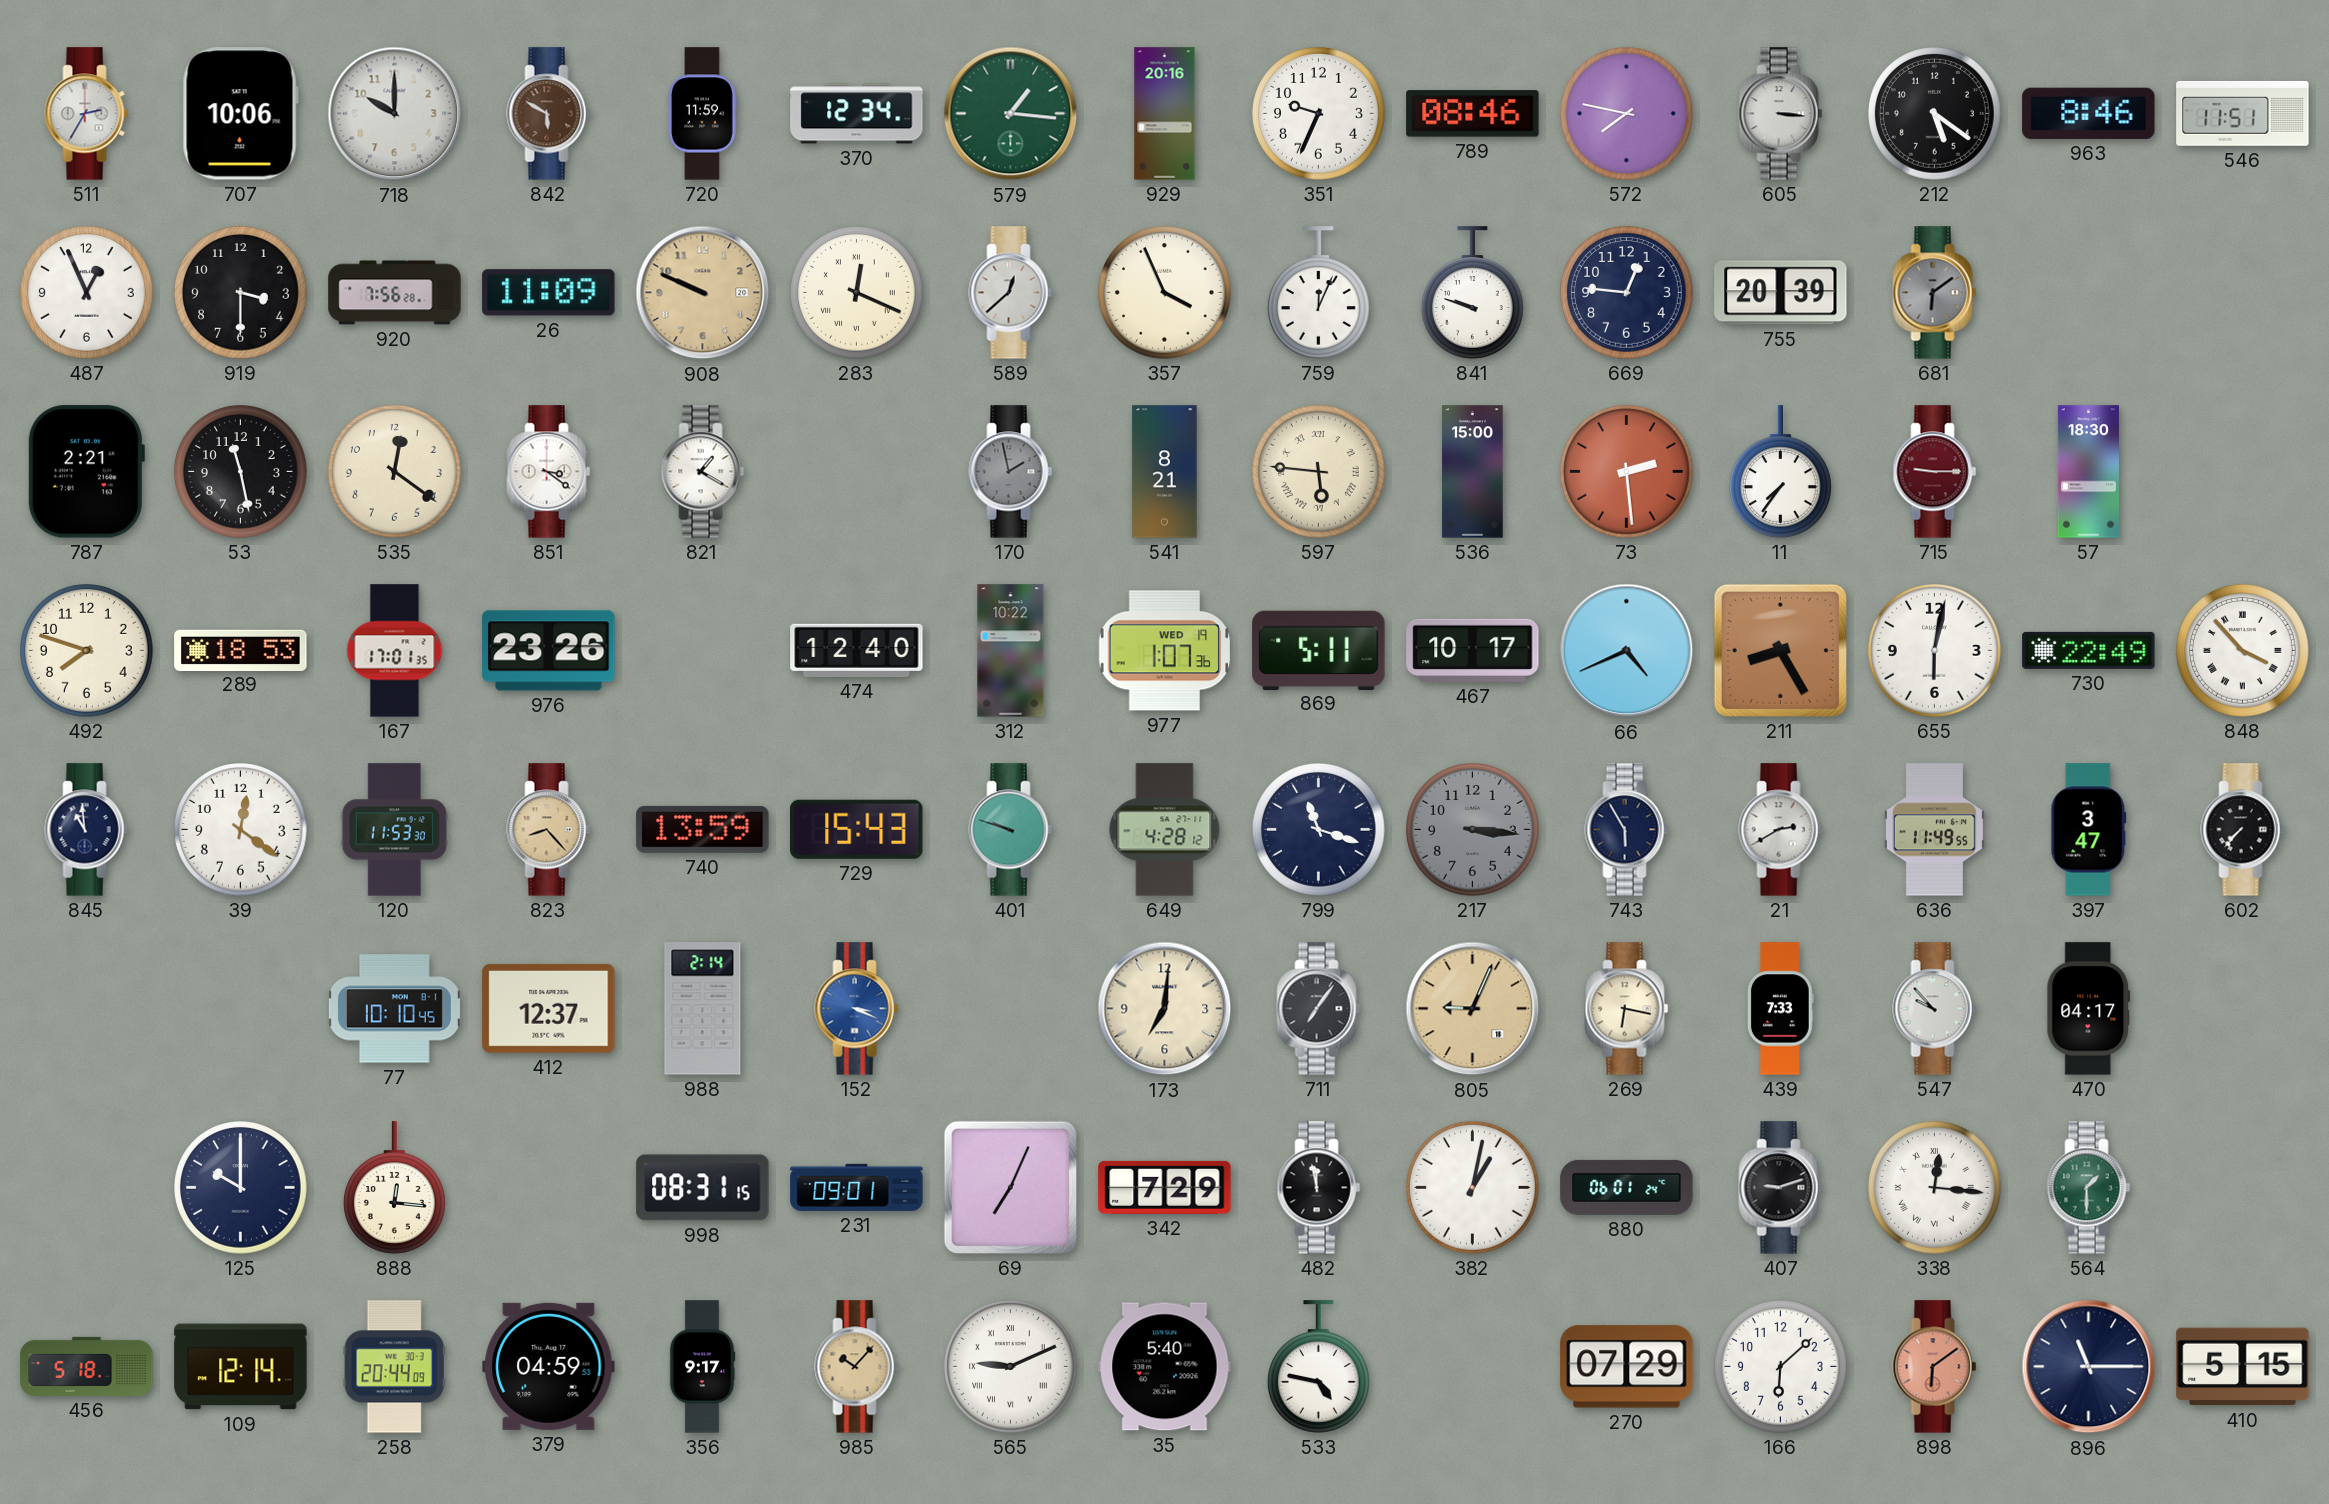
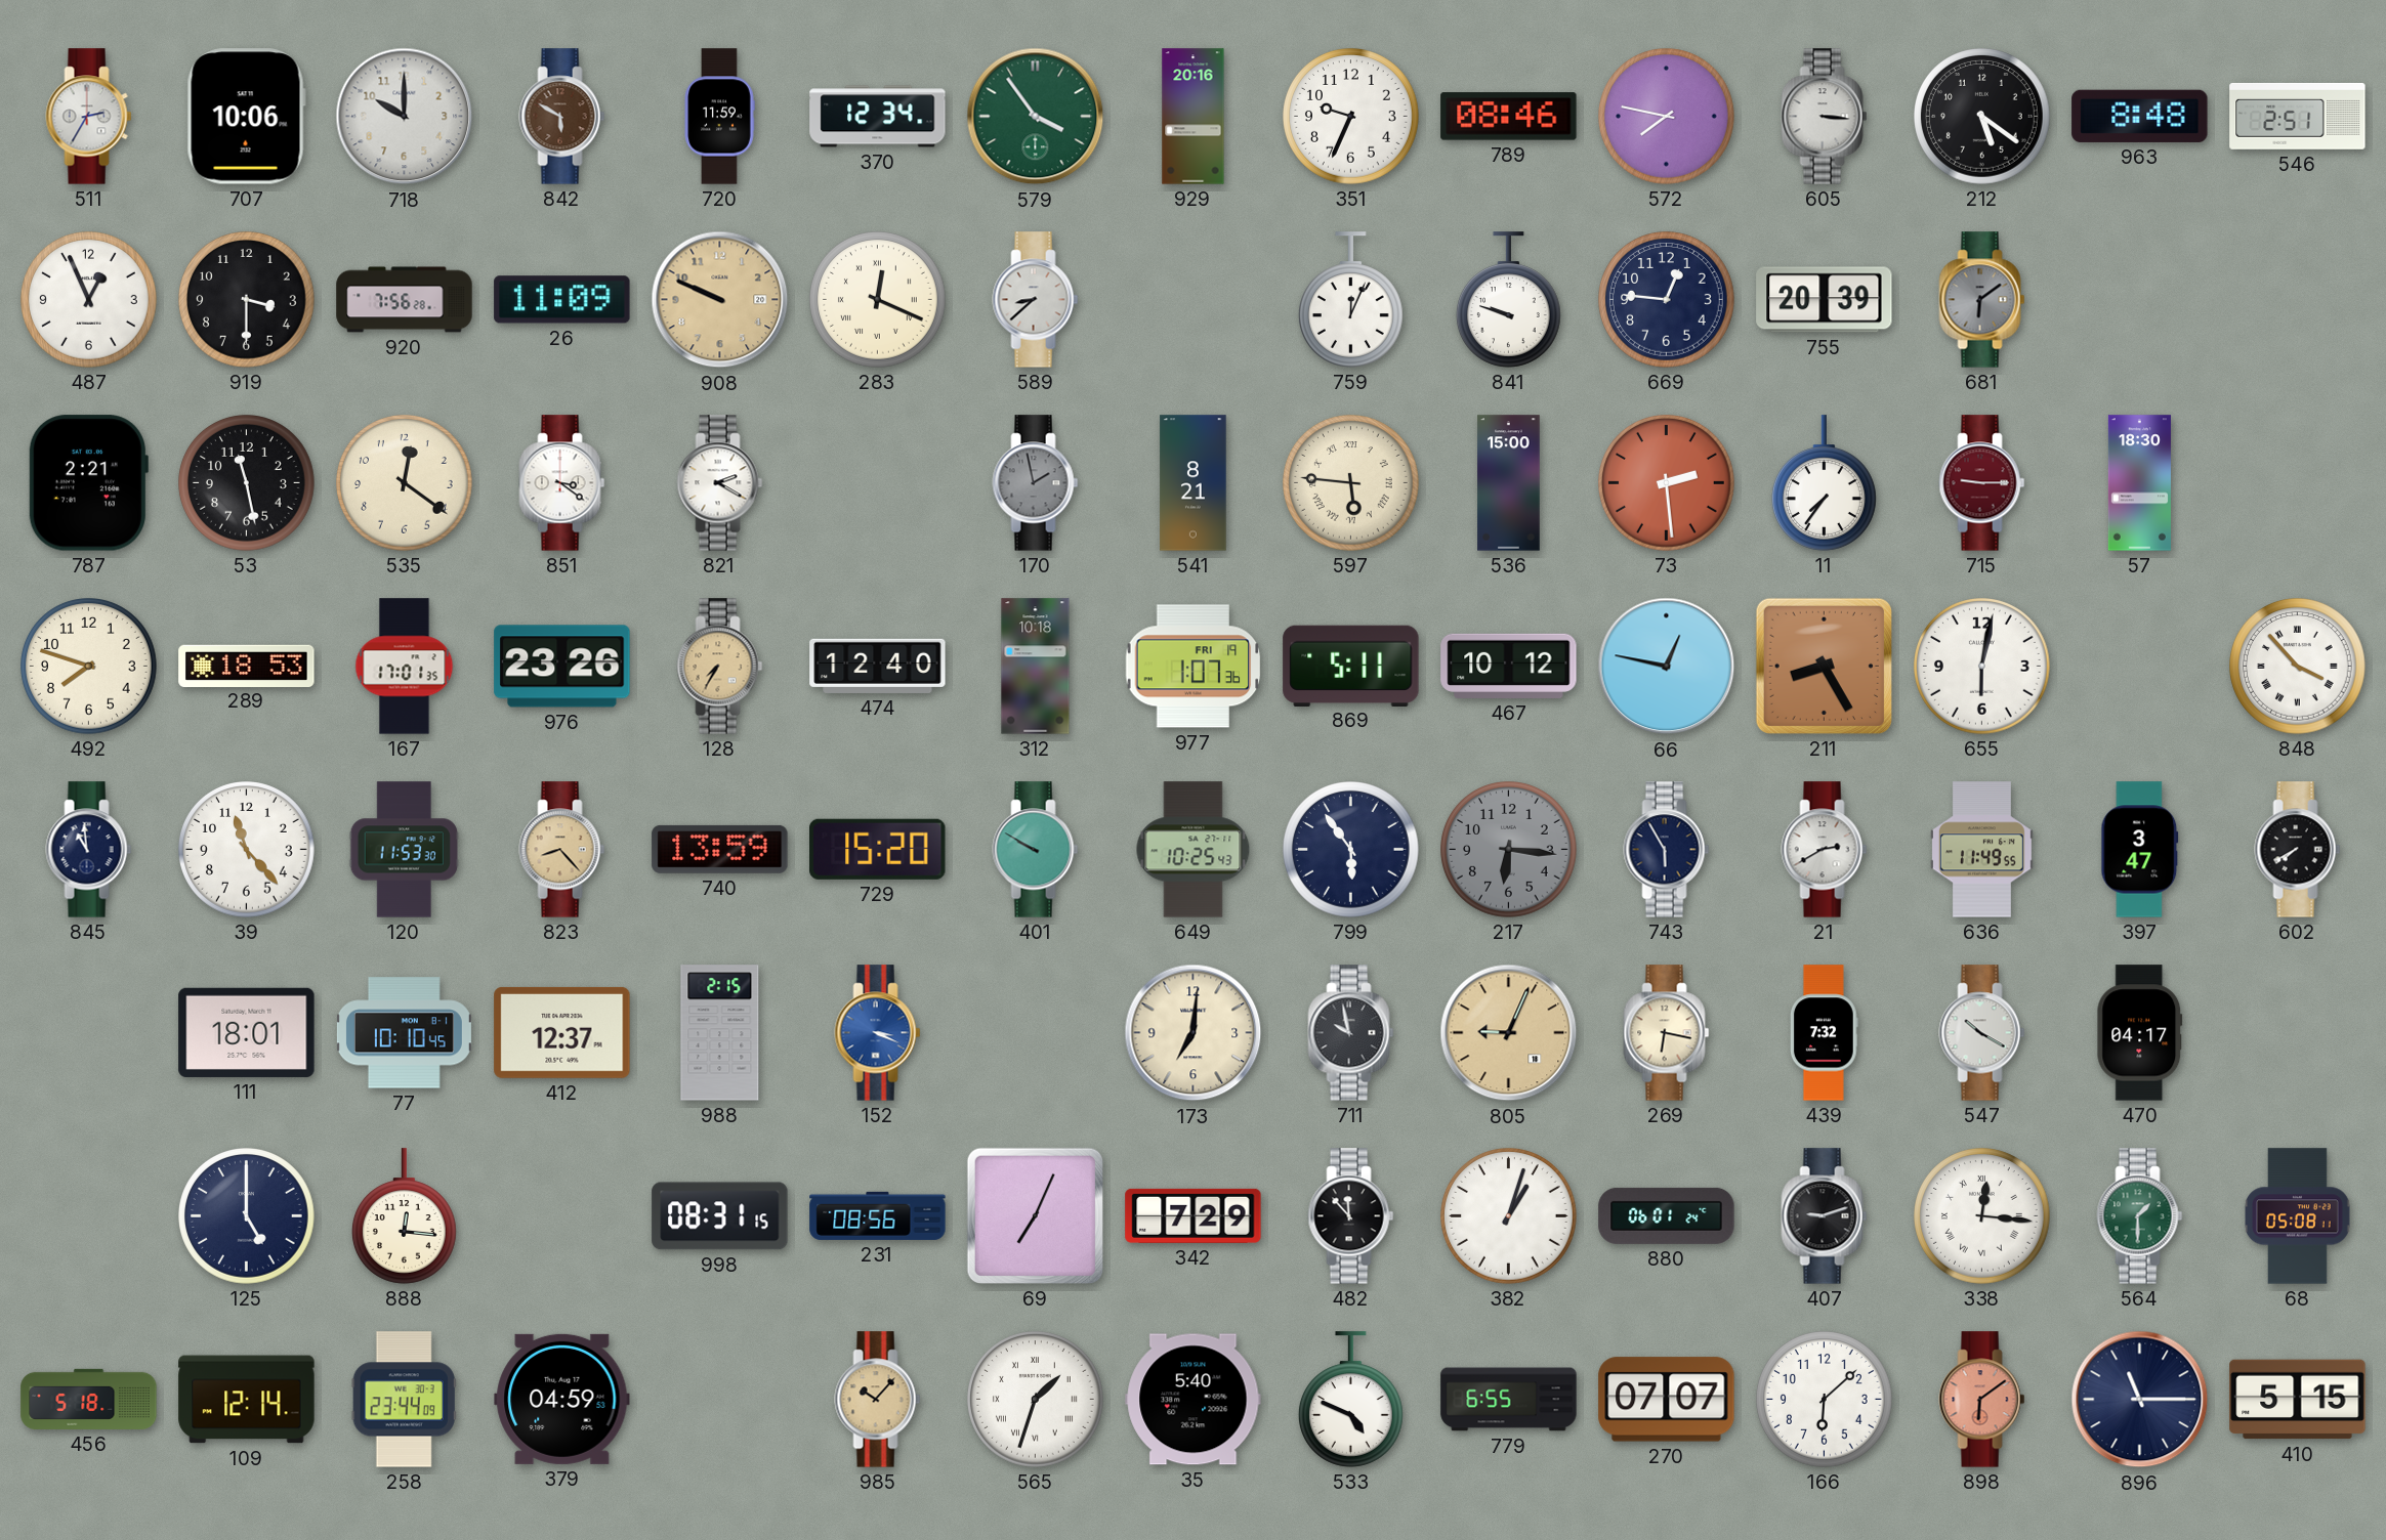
579: 1:16 -> 3:54 (1036, 117)
963: 8:46 -> 8:48 (2140, 116)
546: 11:51 -> 2:51 (2298, 116)
589: 12:38 -> 8:38 (1036, 300)
357: 3:56 -> none (1165, 293)
821: 1:20 -> 2:20 (720, 483)
128: none -> 7:35 (720, 667)
312: 10:22 -> 10:18 (1036, 667)
977 date: WED 19 -> FRI 19 (1194, 667)
467: 10:17 -> 10:12 (1509, 666)
66: 4:41 -> 12:47 (1667, 667)
730: 22:49 -> none (2089, 650)
39: 12:21 -> 11:23 (247, 850)
729: 15:43 -> 15:20 (878, 849)
401: 9:48 -> 9:50 (1036, 850)
649: 4:28 -> 10:25 (1194, 850)
799: 11:18 -> 5:54 (1351, 850)
217: 3:16 -> 6:16 (1509, 850)
602: 7:37 -> 7:40 (2298, 850)
111: none -> 18:01 (247, 1032)
988: 2:14 -> 2:15 (720, 1033)
711: 7:06 -> 9:58 (1351, 1033)
439: 7:33 -> 7:32 (1824, 1033)
547: 9:53 -> 10:20 (1982, 1033)
125: 10:00 -> 5:00 (247, 1216)
231: 09:01 -> 08:56 (878, 1215)
482: 11:58 -> 11:53 (1351, 1216)
382: 1:02 -> 1:03 (1509, 1216)
68: none -> 05:08 (2298, 1216)
258: 20:44 -> 23:44 (404, 1400)
356: 9:17 -> none (702, 1367)
565: 9:11 -> 1:33 (1036, 1400)
533: 4:47 -> 4:49 (1350, 1400)
779: none -> 6:55 (1509, 1400)
270: 07:29 -> 07:07 (1667, 1400)
